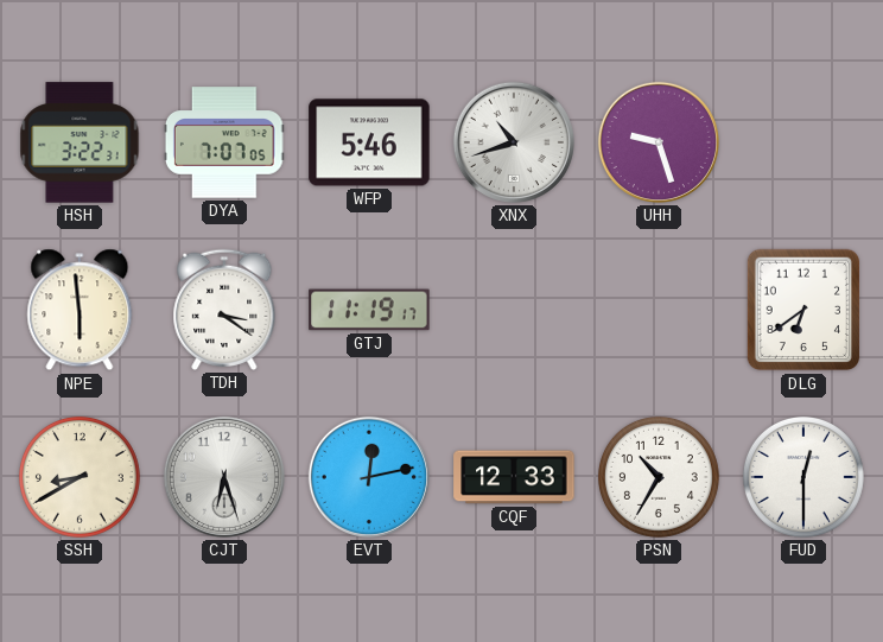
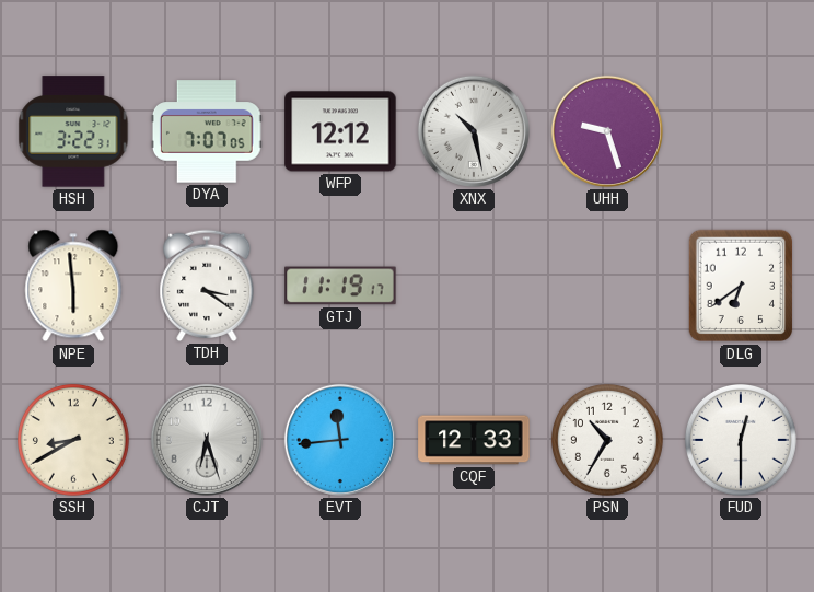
WFP: 5:46 -> 12:12 (340, 131)
XNX: 10:42 -> 10:28 (474, 131)
EVT: 12:13 -> 11:44 (340, 440)
